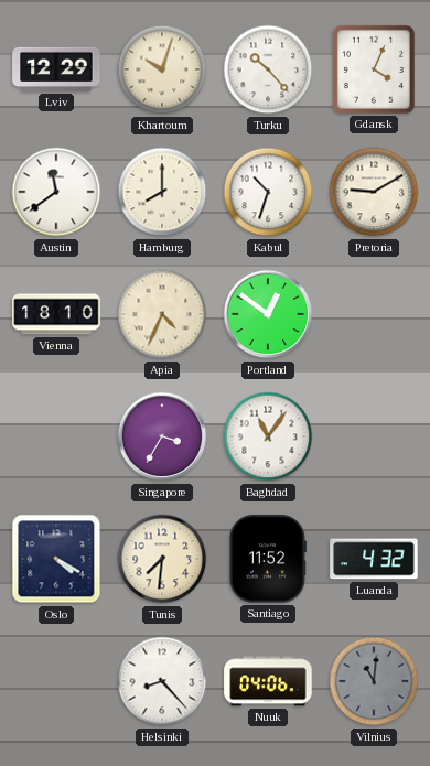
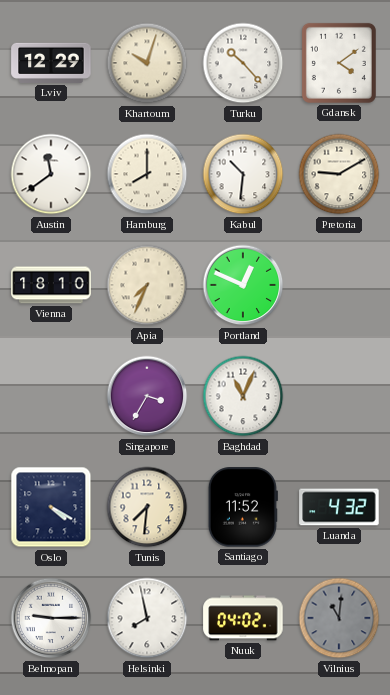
Gdansk: 4:04 -> 4:09 (339, 63)
Kabul: 10:33 -> 10:31 (243, 174)
Apia: 4:34 -> 7:34 (147, 285)
Portland: 12:51 -> 12:49 (243, 285)
Baghdad: 11:06 -> 11:04 (243, 396)
Belmopan: none -> 9:15 (51, 618)
Helsinki: 8:23 -> 7:58 (147, 618)
Nuuk: 04:06 -> 04:02 (243, 618)
